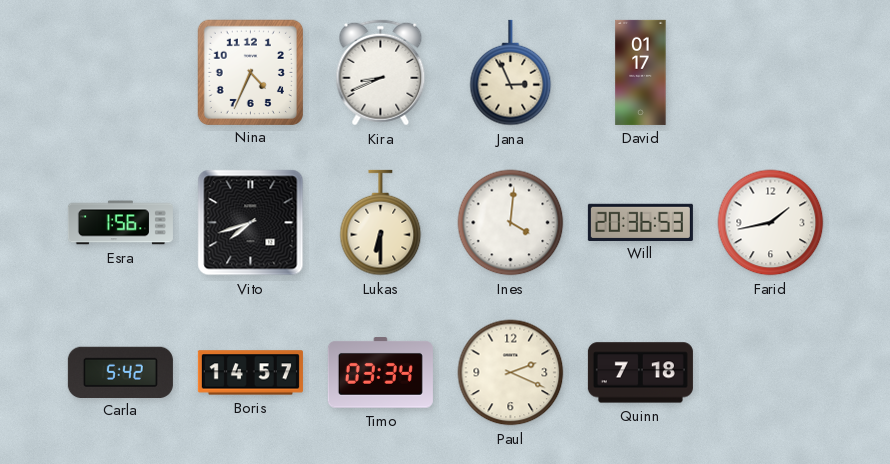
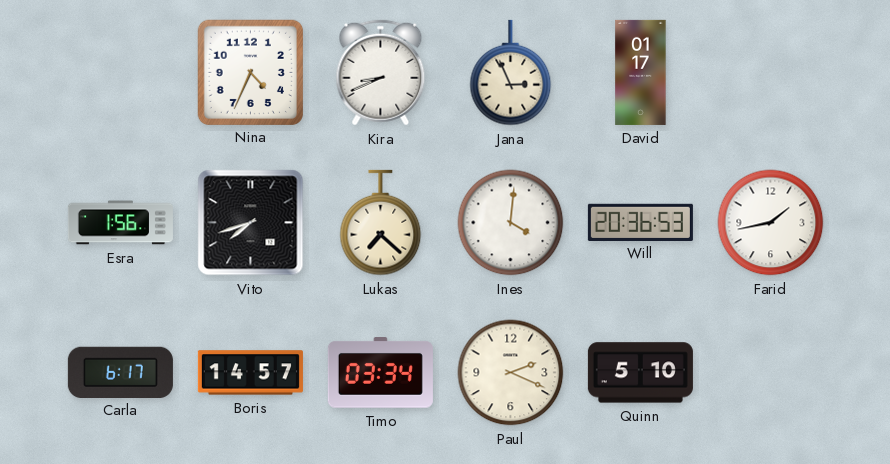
Lukas: 6:30 -> 7:22 (381, 223)
Carla: 5:42 -> 6:17 (120, 372)
Quinn: 7:18 -> 5:10 (640, 373)
